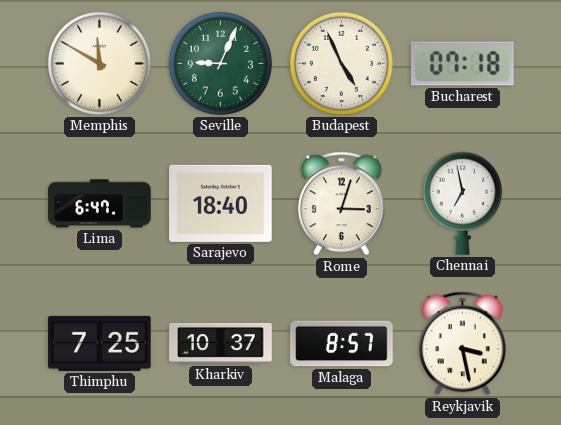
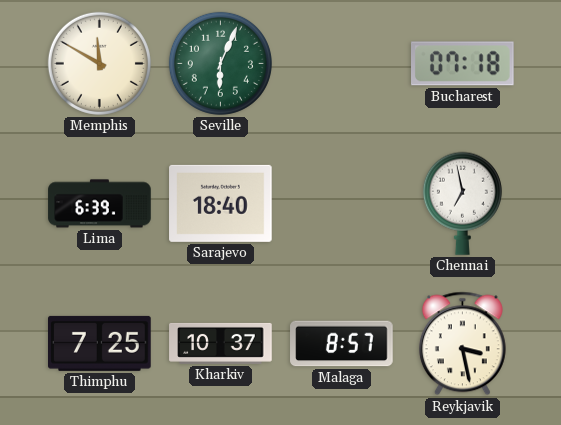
Seville: 9:04 -> 6:04 (220, 63)
Budapest: 4:56 -> none (341, 63)
Lima: 6:47 -> 6:39 (100, 204)
Rome: 3:03 -> none (341, 204)
